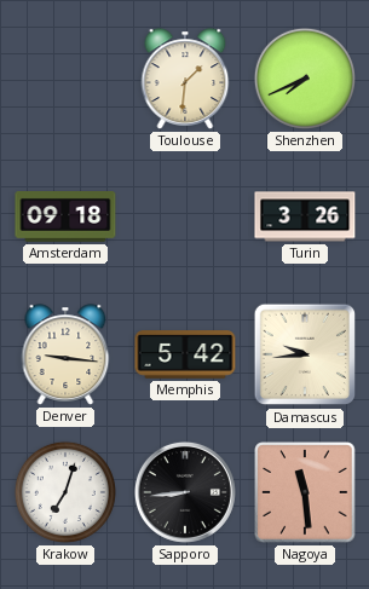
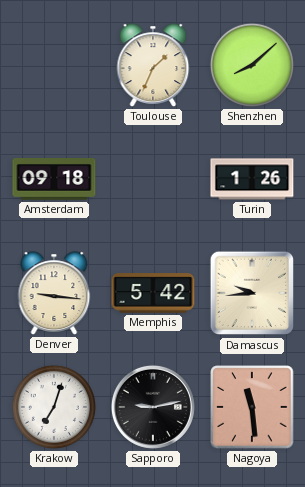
Toulouse: 1:31 -> 1:34 (153, 65)
Shenzhen: 7:41 -> 8:08 (252, 65)
Turin: 3:26 -> 1:26 (252, 179)
Sapporo: 8:44 -> 9:13 (153, 407)
